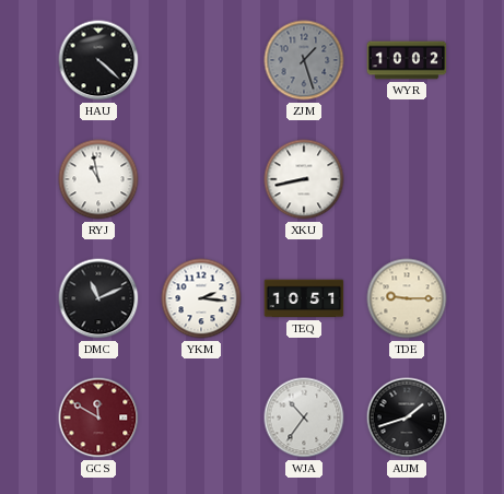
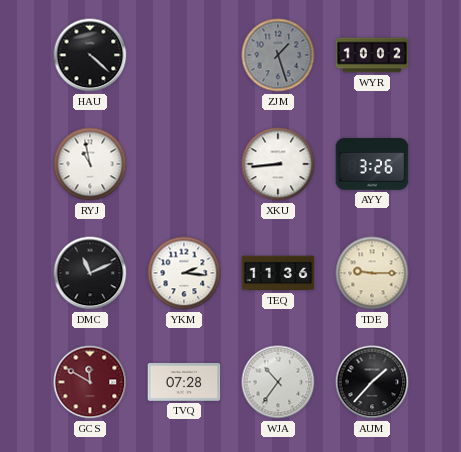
XKU: 8:43 -> 8:44 (278, 164)
AYY: none -> 3:26 (372, 164)
TEQ: 10:51 -> 11:36 (278, 273)
TVQ: none -> 07:28 (184, 382)
AUM: 1:42 -> 1:37 (372, 382)
